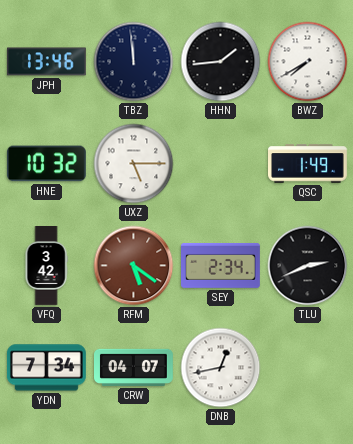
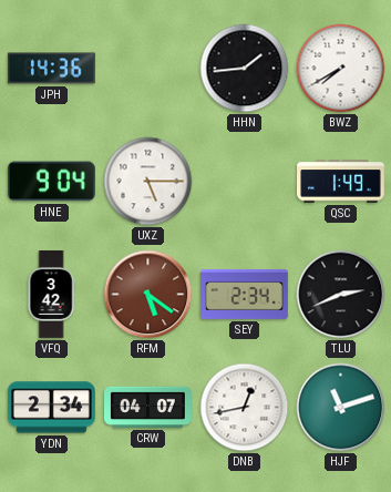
JPH: 13:46 -> 14:36 (52, 69)
TBZ: 11:59 -> none (134, 62)
HNE: 10:32 -> 9:04 (51, 182)
YDN: 7:34 -> 2:34 (51, 408)
HJF: none -> 11:12 (341, 408)
